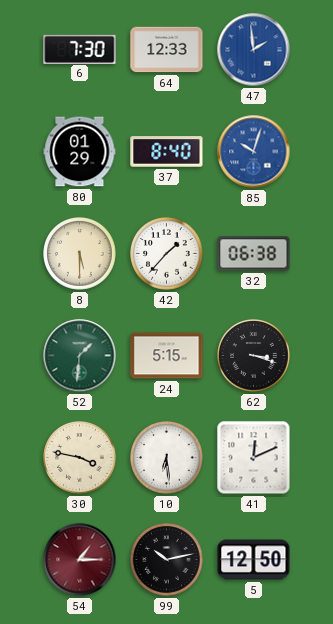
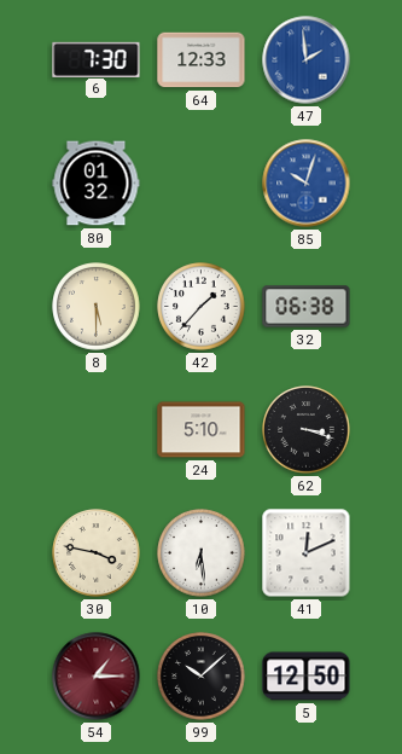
80: 01:29 -> 01:32 (97, 184)
37: 8:40 -> none (167, 152)
52: 1:31 -> none (80, 356)
24: 5:15 -> 5:10 (202, 430)
99: 10:13 -> 10:08 (202, 677)
